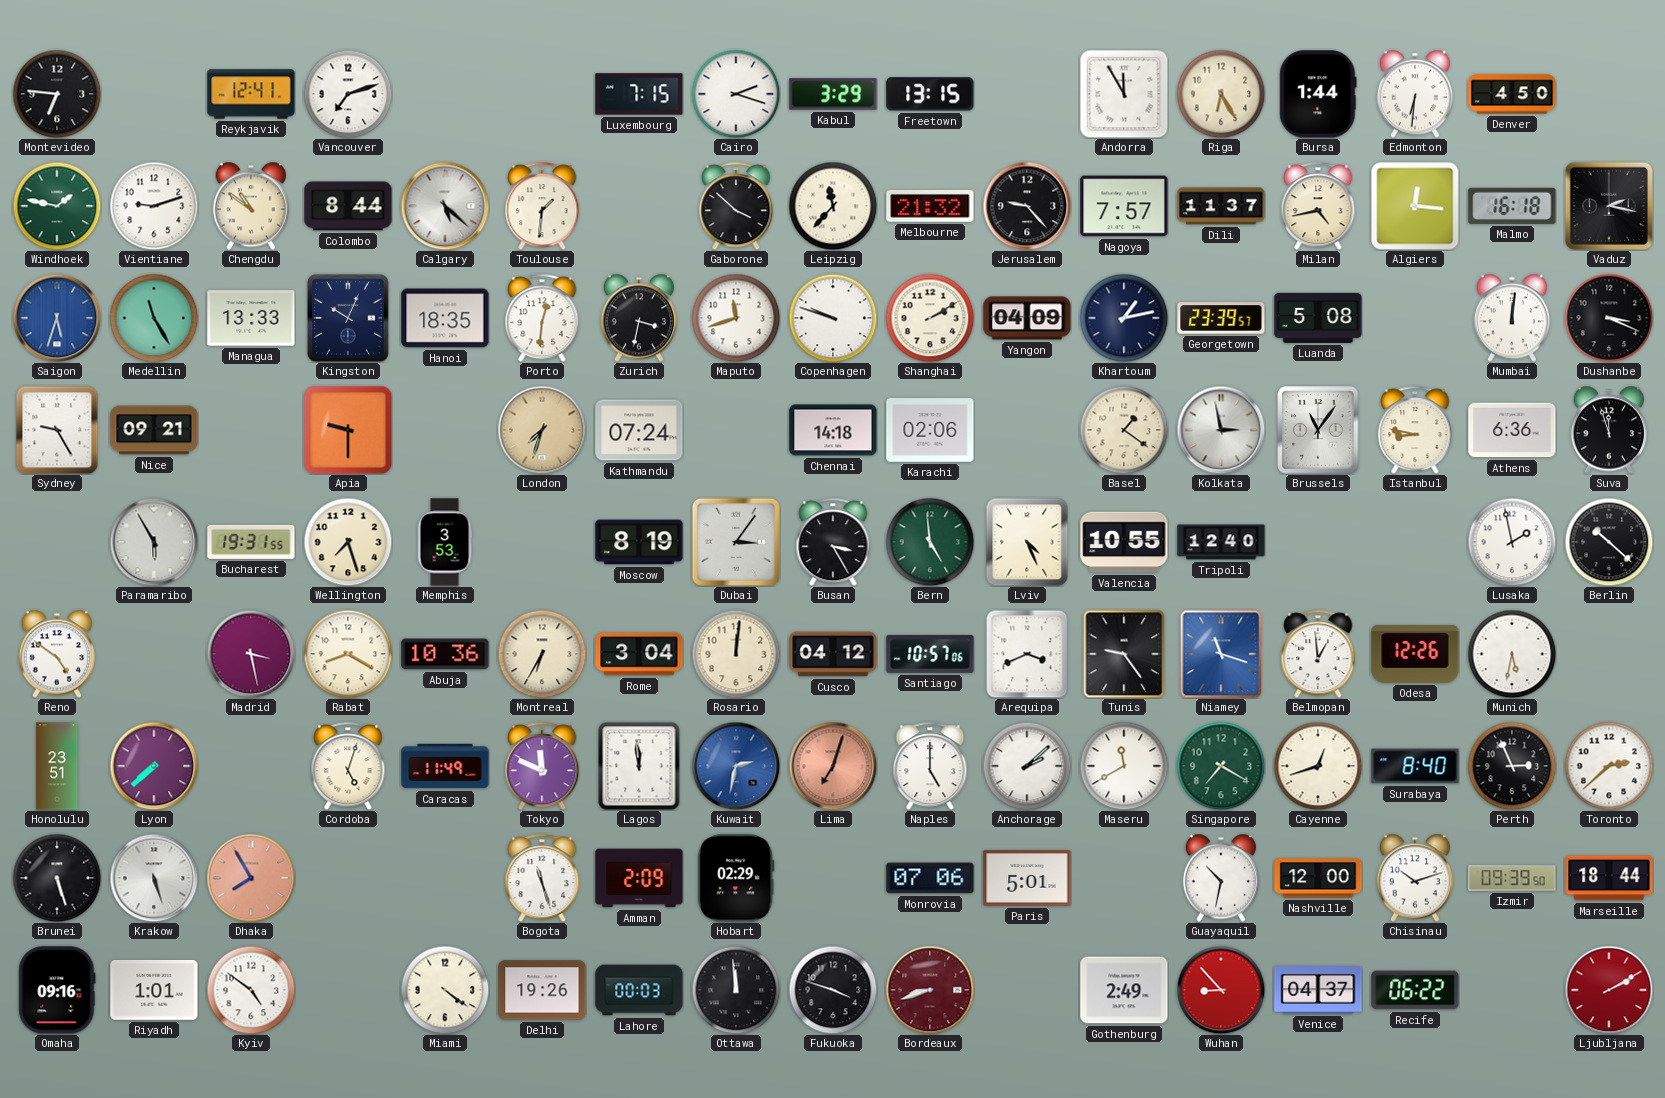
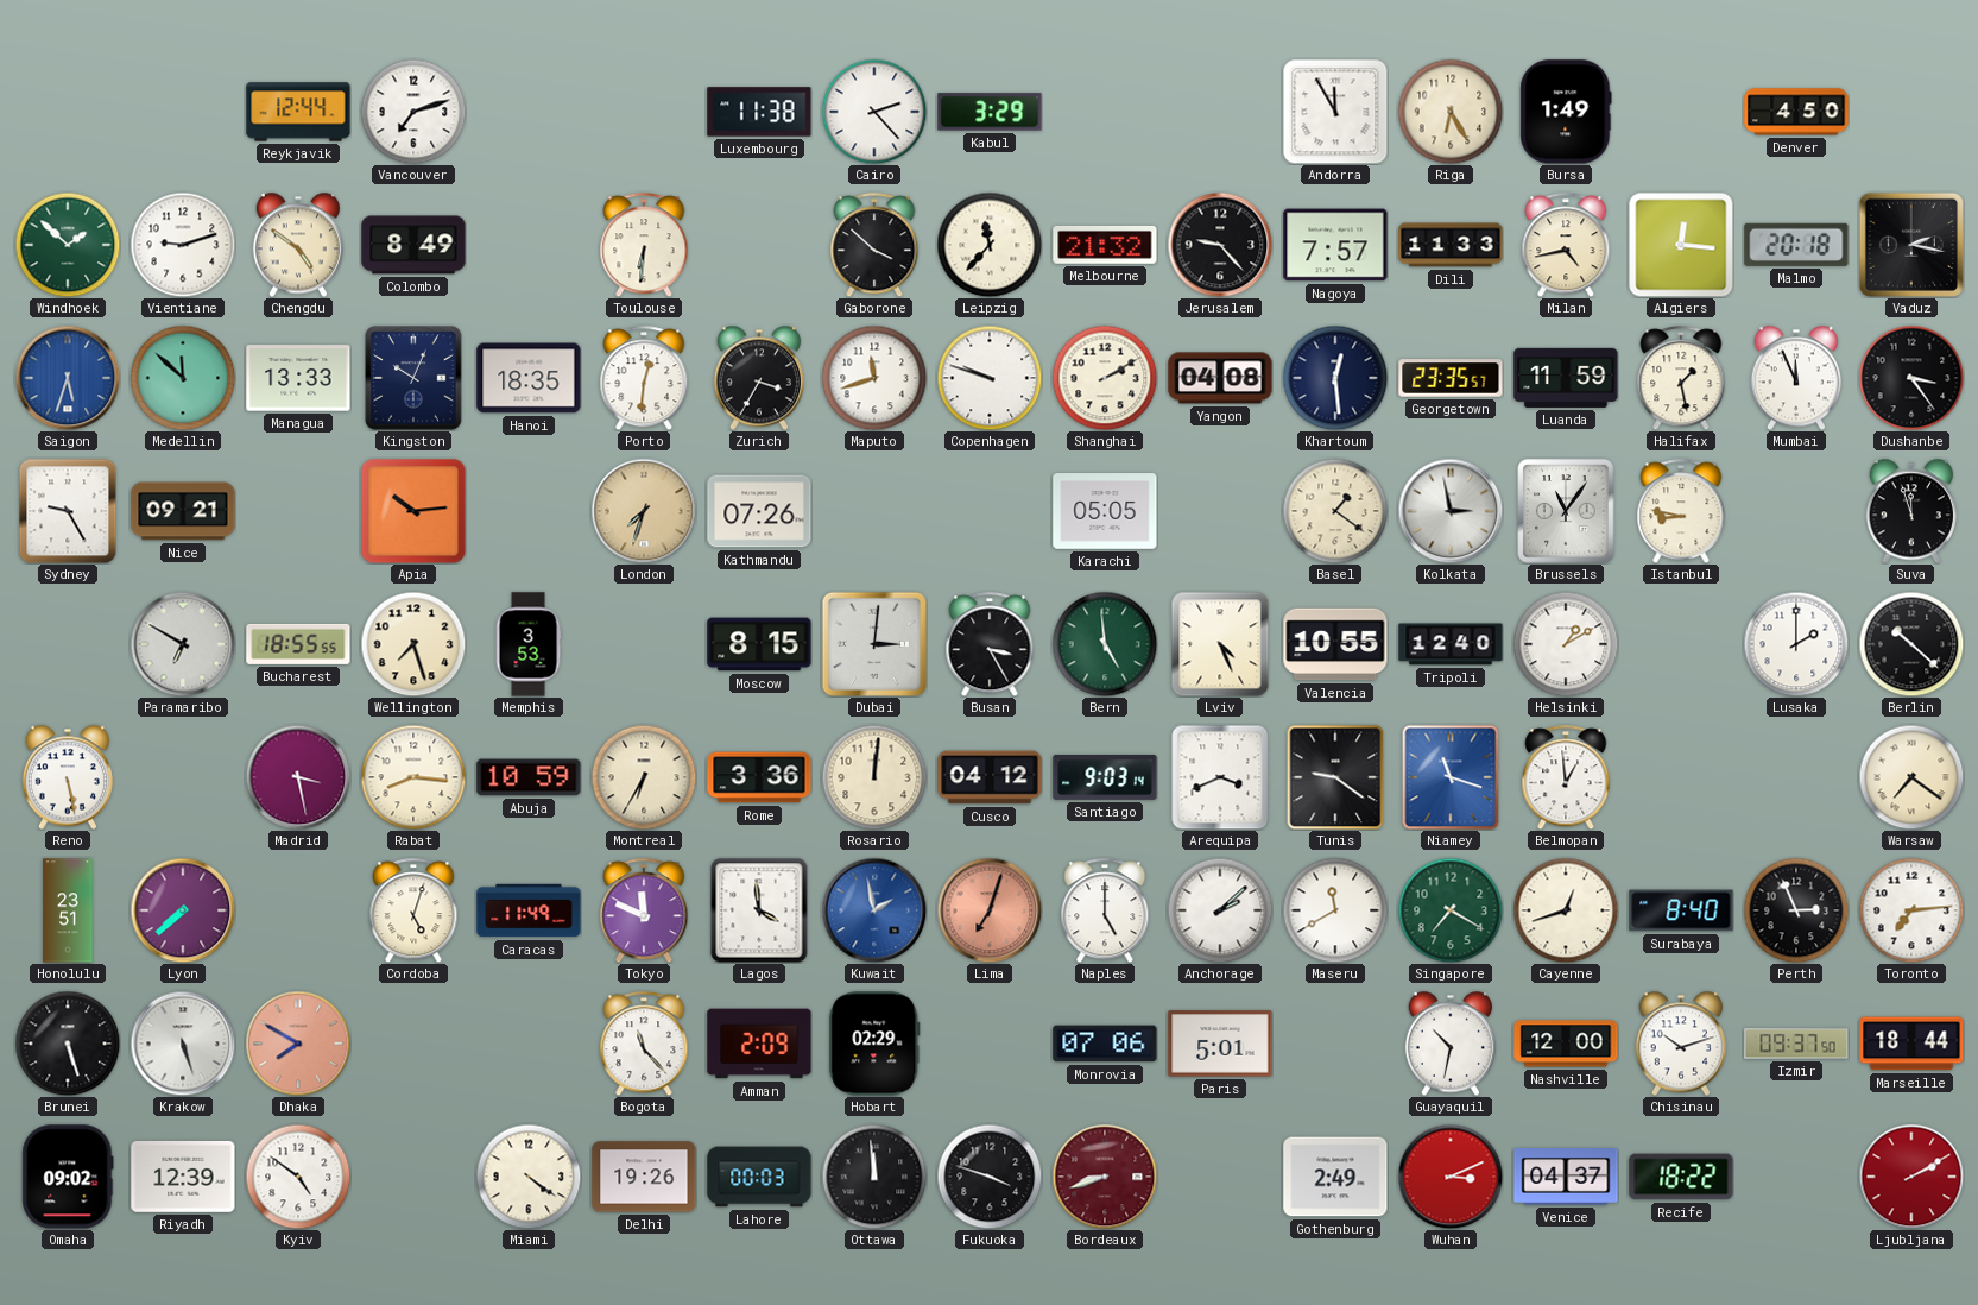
Montevideo: 6:46 -> none (57, 94)
Reykjavik: 12:41 -> 12:44 (298, 112)
Luxembourg: 7:15 -> 11:38 (759, 112)
Cairo: 2:18 -> 2:23 (874, 112)
Freetown: 13:15 -> none (930, 94)
Bursa: 1:44 -> 1:49 (1566, 112)
Edmonton: 6:31 -> none (1414, 94)
Windhoek: 1:47 -> 1:52 (68, 245)
Chengdu: 10:51 -> 4:51 (297, 245)
Colombo: 8:44 -> 8:49 (413, 245)
Calgary: 5:22 -> none (445, 206)
Toulouse: 1:31 -> 6:31 (644, 245)
Dili: 11:37 -> 11:33 (1451, 245)
Malmo: 16:18 -> 20:18 (1796, 245)
Medellin: 11:25 -> 11:52 (183, 378)
Zurich: 3:32 -> 3:35 (758, 378)
Yangon: 04:09 -> 04:08 (1220, 378)
Khartoum: 1:13 -> 12:29 (1335, 378)
Georgetown: 23:39 -> 23:35 (1451, 378)
Luanda: 5:08 -> 11:59 (1566, 378)
Halifax: none -> 1:28 (1681, 378)
Mumbai: 12:01 -> 11:56 (1795, 378)
Dushanbe: 3:19 -> 3:24 (1911, 378)
Apia: 9:30 -> 10:14 (413, 511)
Kathmandu: 07:24 -> 07:26 (759, 511)
Chennai: 14:18 -> none (833, 430)
Karachi: 02:06 -> 05:05 (1105, 511)
Athens: 6:36 -> none (1512, 430)
Paramaribo: 5:55 -> 6:50 (183, 644)
Bucharest: 19:31 -> 18:55 (298, 644)
Moscow: 8:19 -> 8:15 (759, 644)
Dubai: 3:06 -> 3:01 (874, 644)
Helsinki: none -> 1:10 (1566, 644)
Lusaka: 1:58 -> 2:00 (1796, 644)
Reno: 4:51 -> 5:28 (67, 777)
Rabat: 8:20 -> 8:16 (413, 777)
Abuja: 10:36 -> 10:59 (529, 777)
Rome: 3:04 -> 3:36 (759, 777)
Santiago: 10:57 -> 9:03 (1105, 777)
Tunis: 9:24 -> 9:21 (1335, 777)
Odesa: 12:26 -> none (1415, 654)
Munich: 5:32 -> none (1512, 654)
Warsaw: none -> 7:21 (1911, 777)
Lagos: 11:59 -> 3:59 (759, 910)
Kuwait: 2:32 -> 1:58 (874, 910)
Toronto: 2:38 -> 7:14 (1911, 910)
Dhaka: 7:55 -> 7:50 (298, 1044)
Bogota: 11:27 -> 11:23 (644, 1044)
Izmir: 09:39 -> 09:37 (1796, 1044)
Omaha: 09:16 -> 09:02 (68, 1177)
Riyadh: 1:01 -> 12:39 (183, 1177)
Wuhan: 8:53 -> 3:11 (1451, 1177)
Recife: 06:22 -> 18:22 (1681, 1177)
